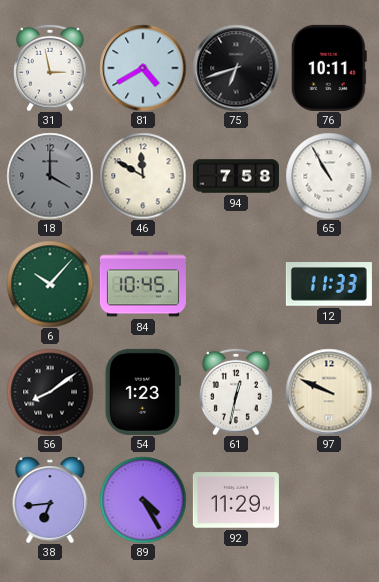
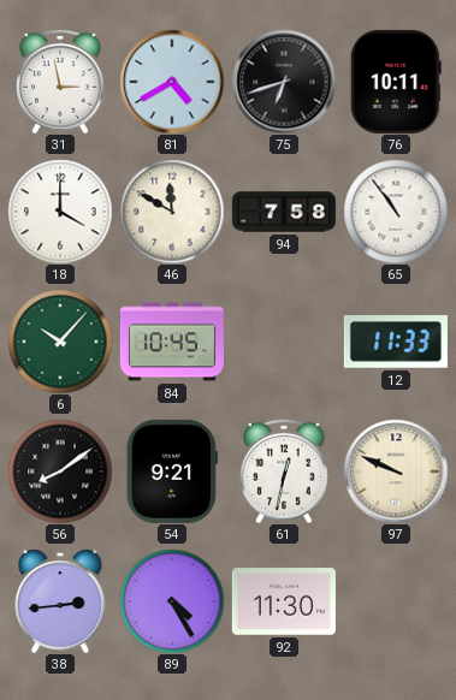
18 dial: grey -> white (60, 212)
65: 10:55 -> 10:54 (396, 212)
54: 1:23 -> 9:21 (172, 471)
38: 6:44 -> 2:44 (60, 601)
92: 11:29 -> 11:30 (284, 601)
